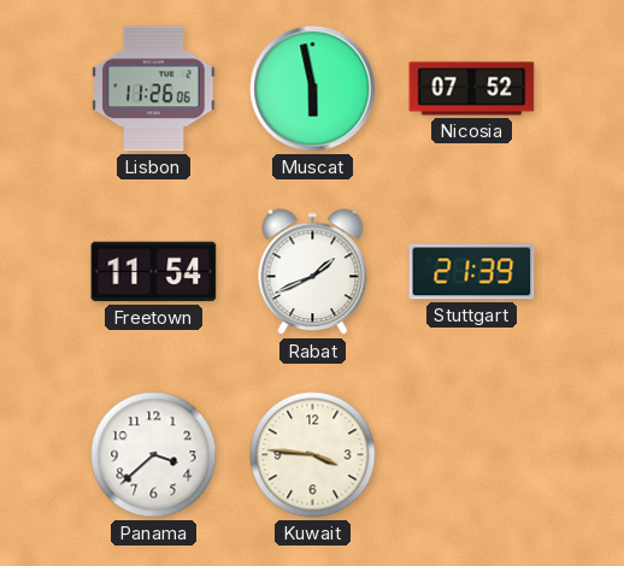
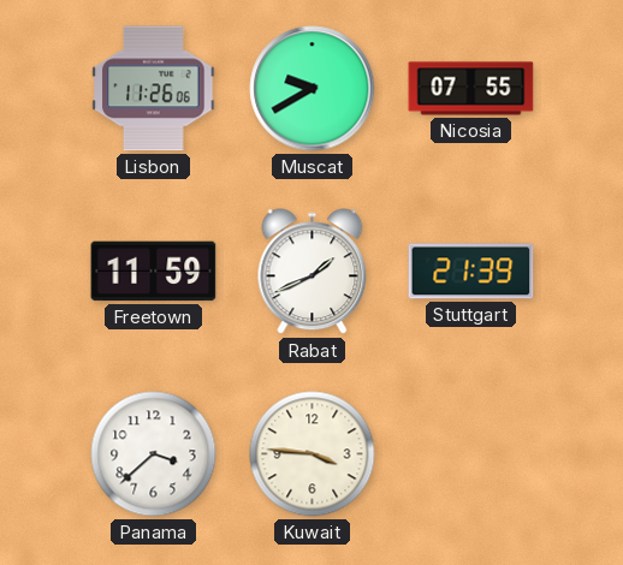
Muscat: 5:58 -> 9:40 (313, 89)
Nicosia: 07:52 -> 07:55 (471, 89)
Freetown: 11:54 -> 11:59 (154, 272)
